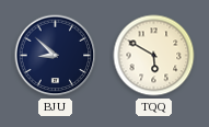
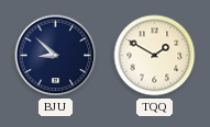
TQQ: 5:50 -> 1:50 (155, 56)
